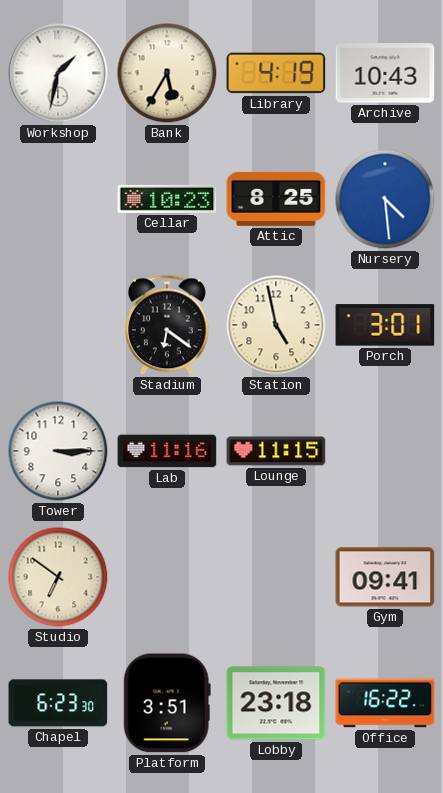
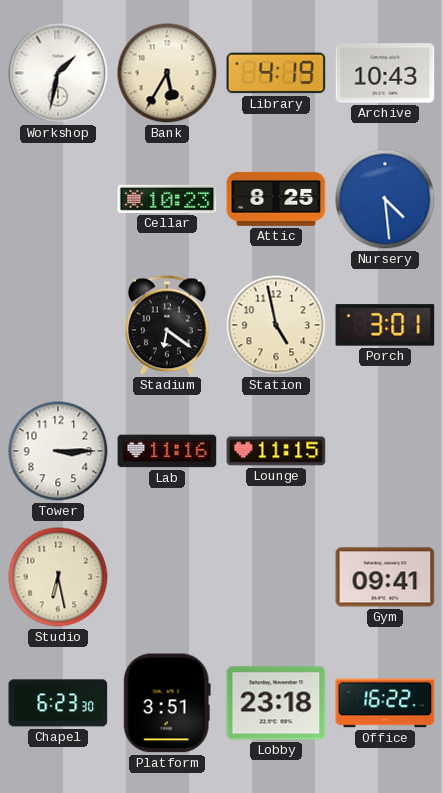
Studio: 6:51 -> 6:28 (58, 577)
